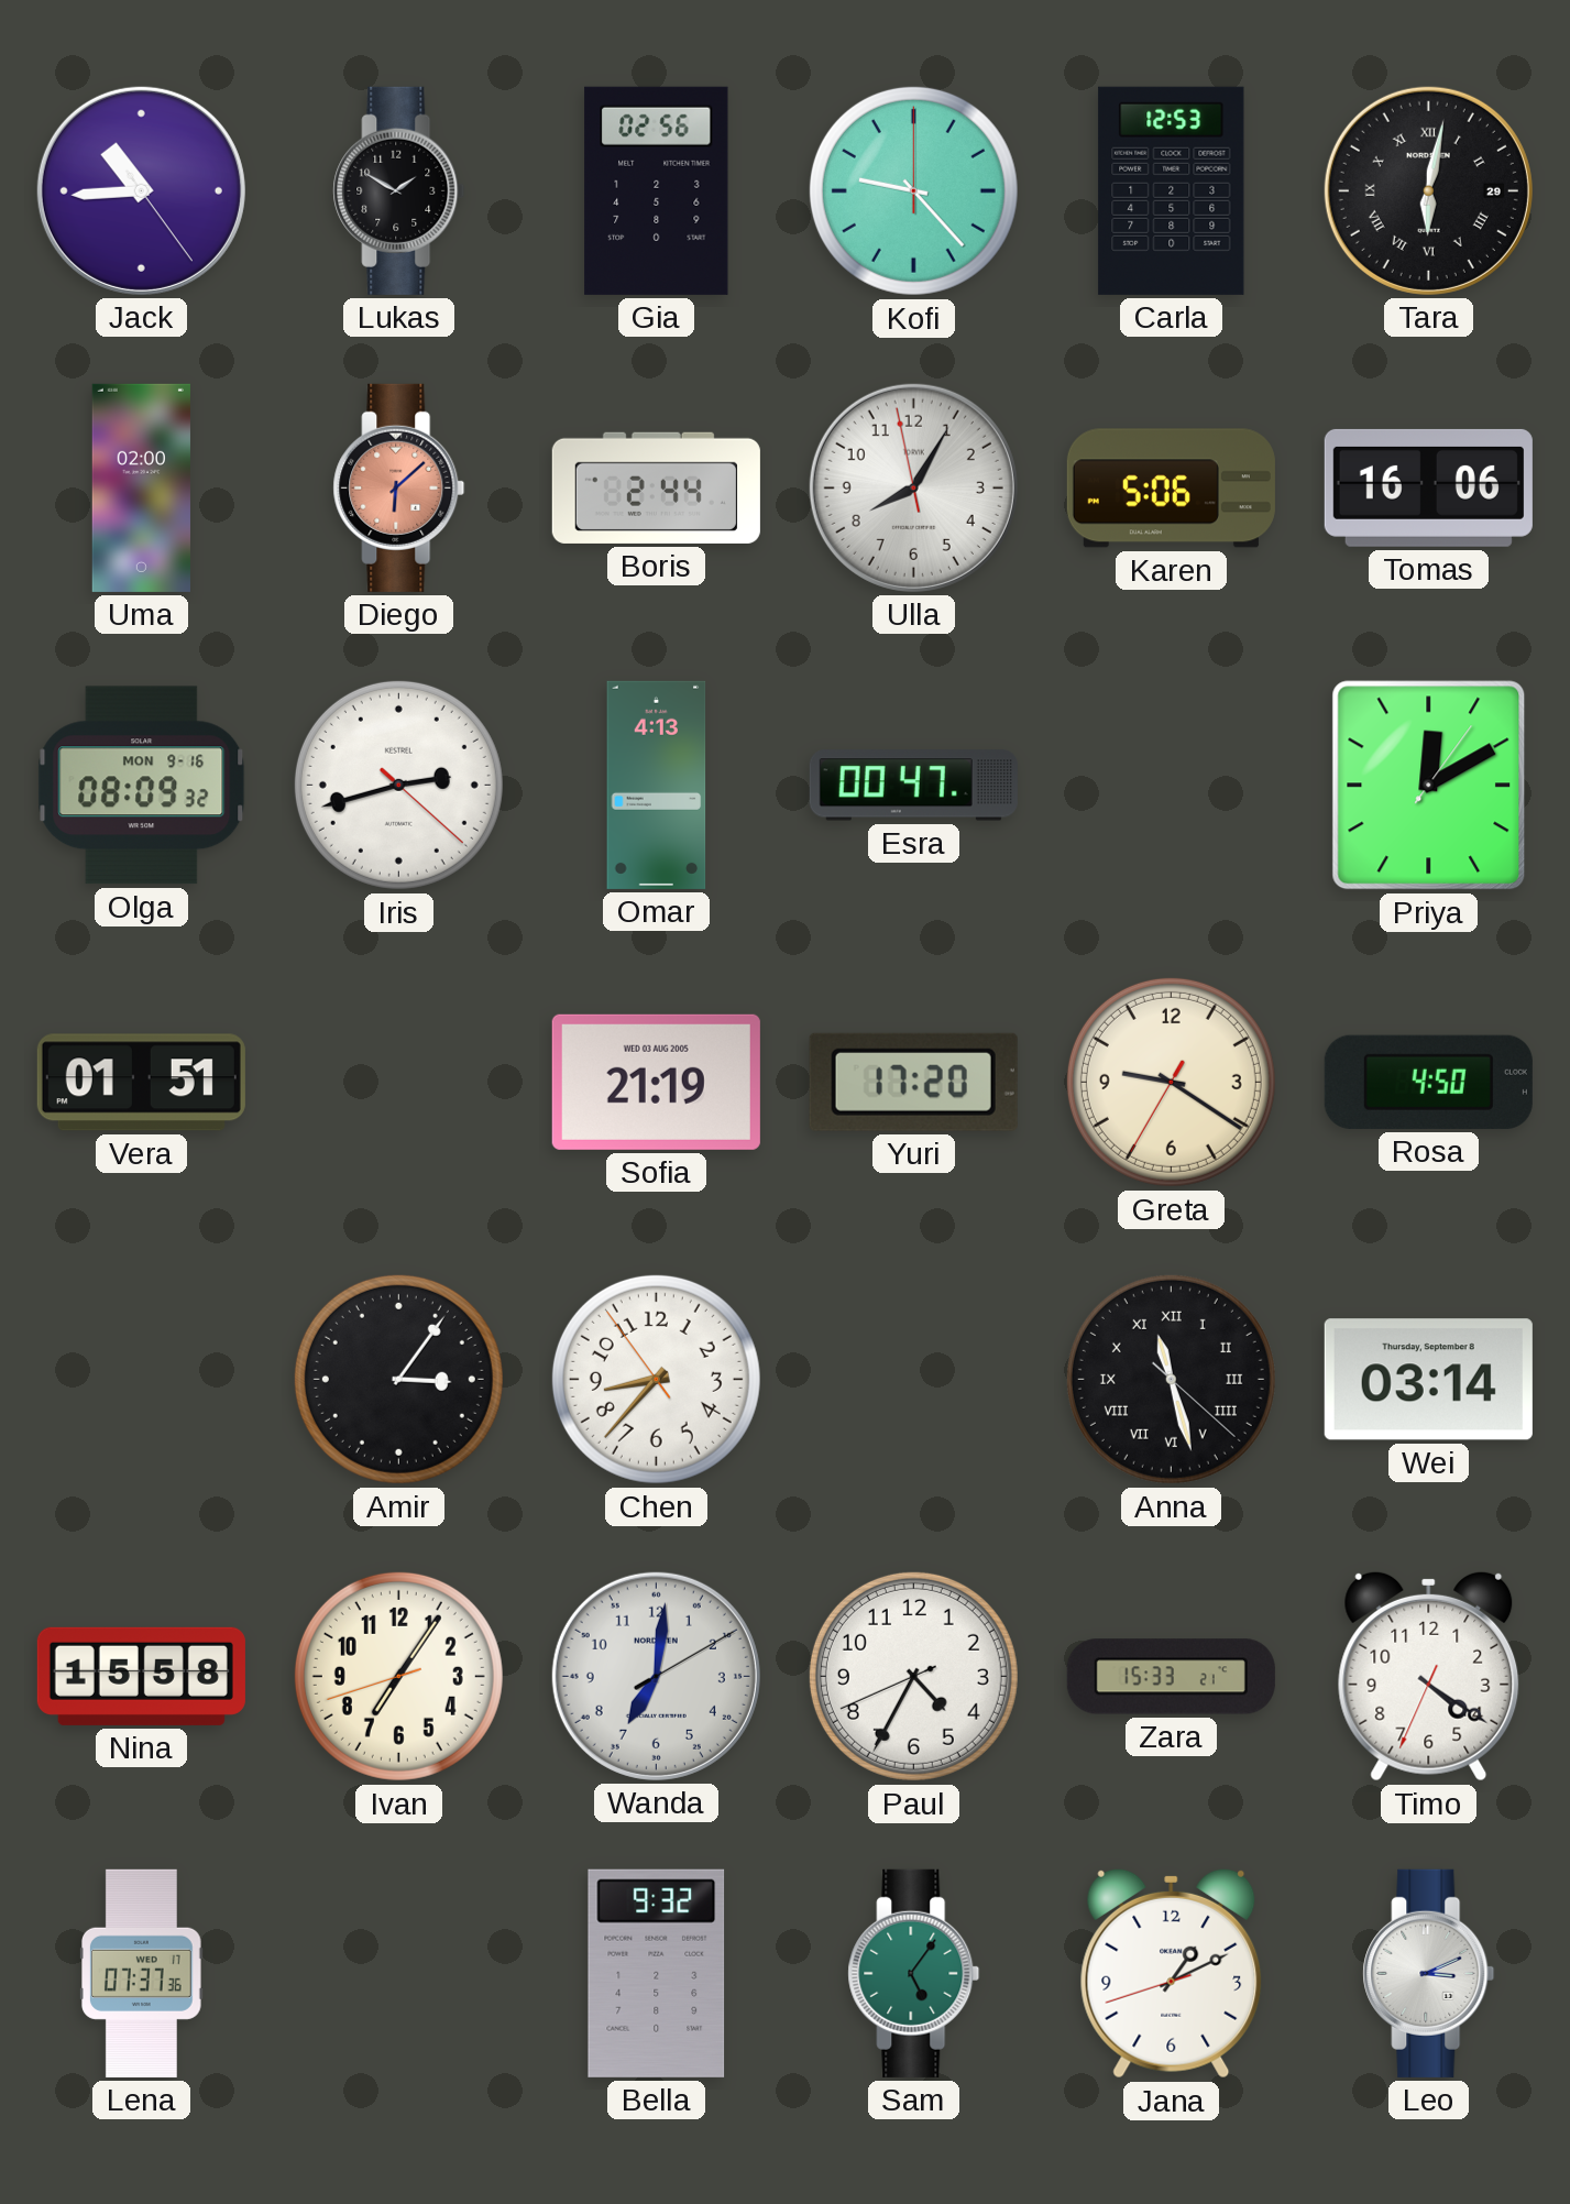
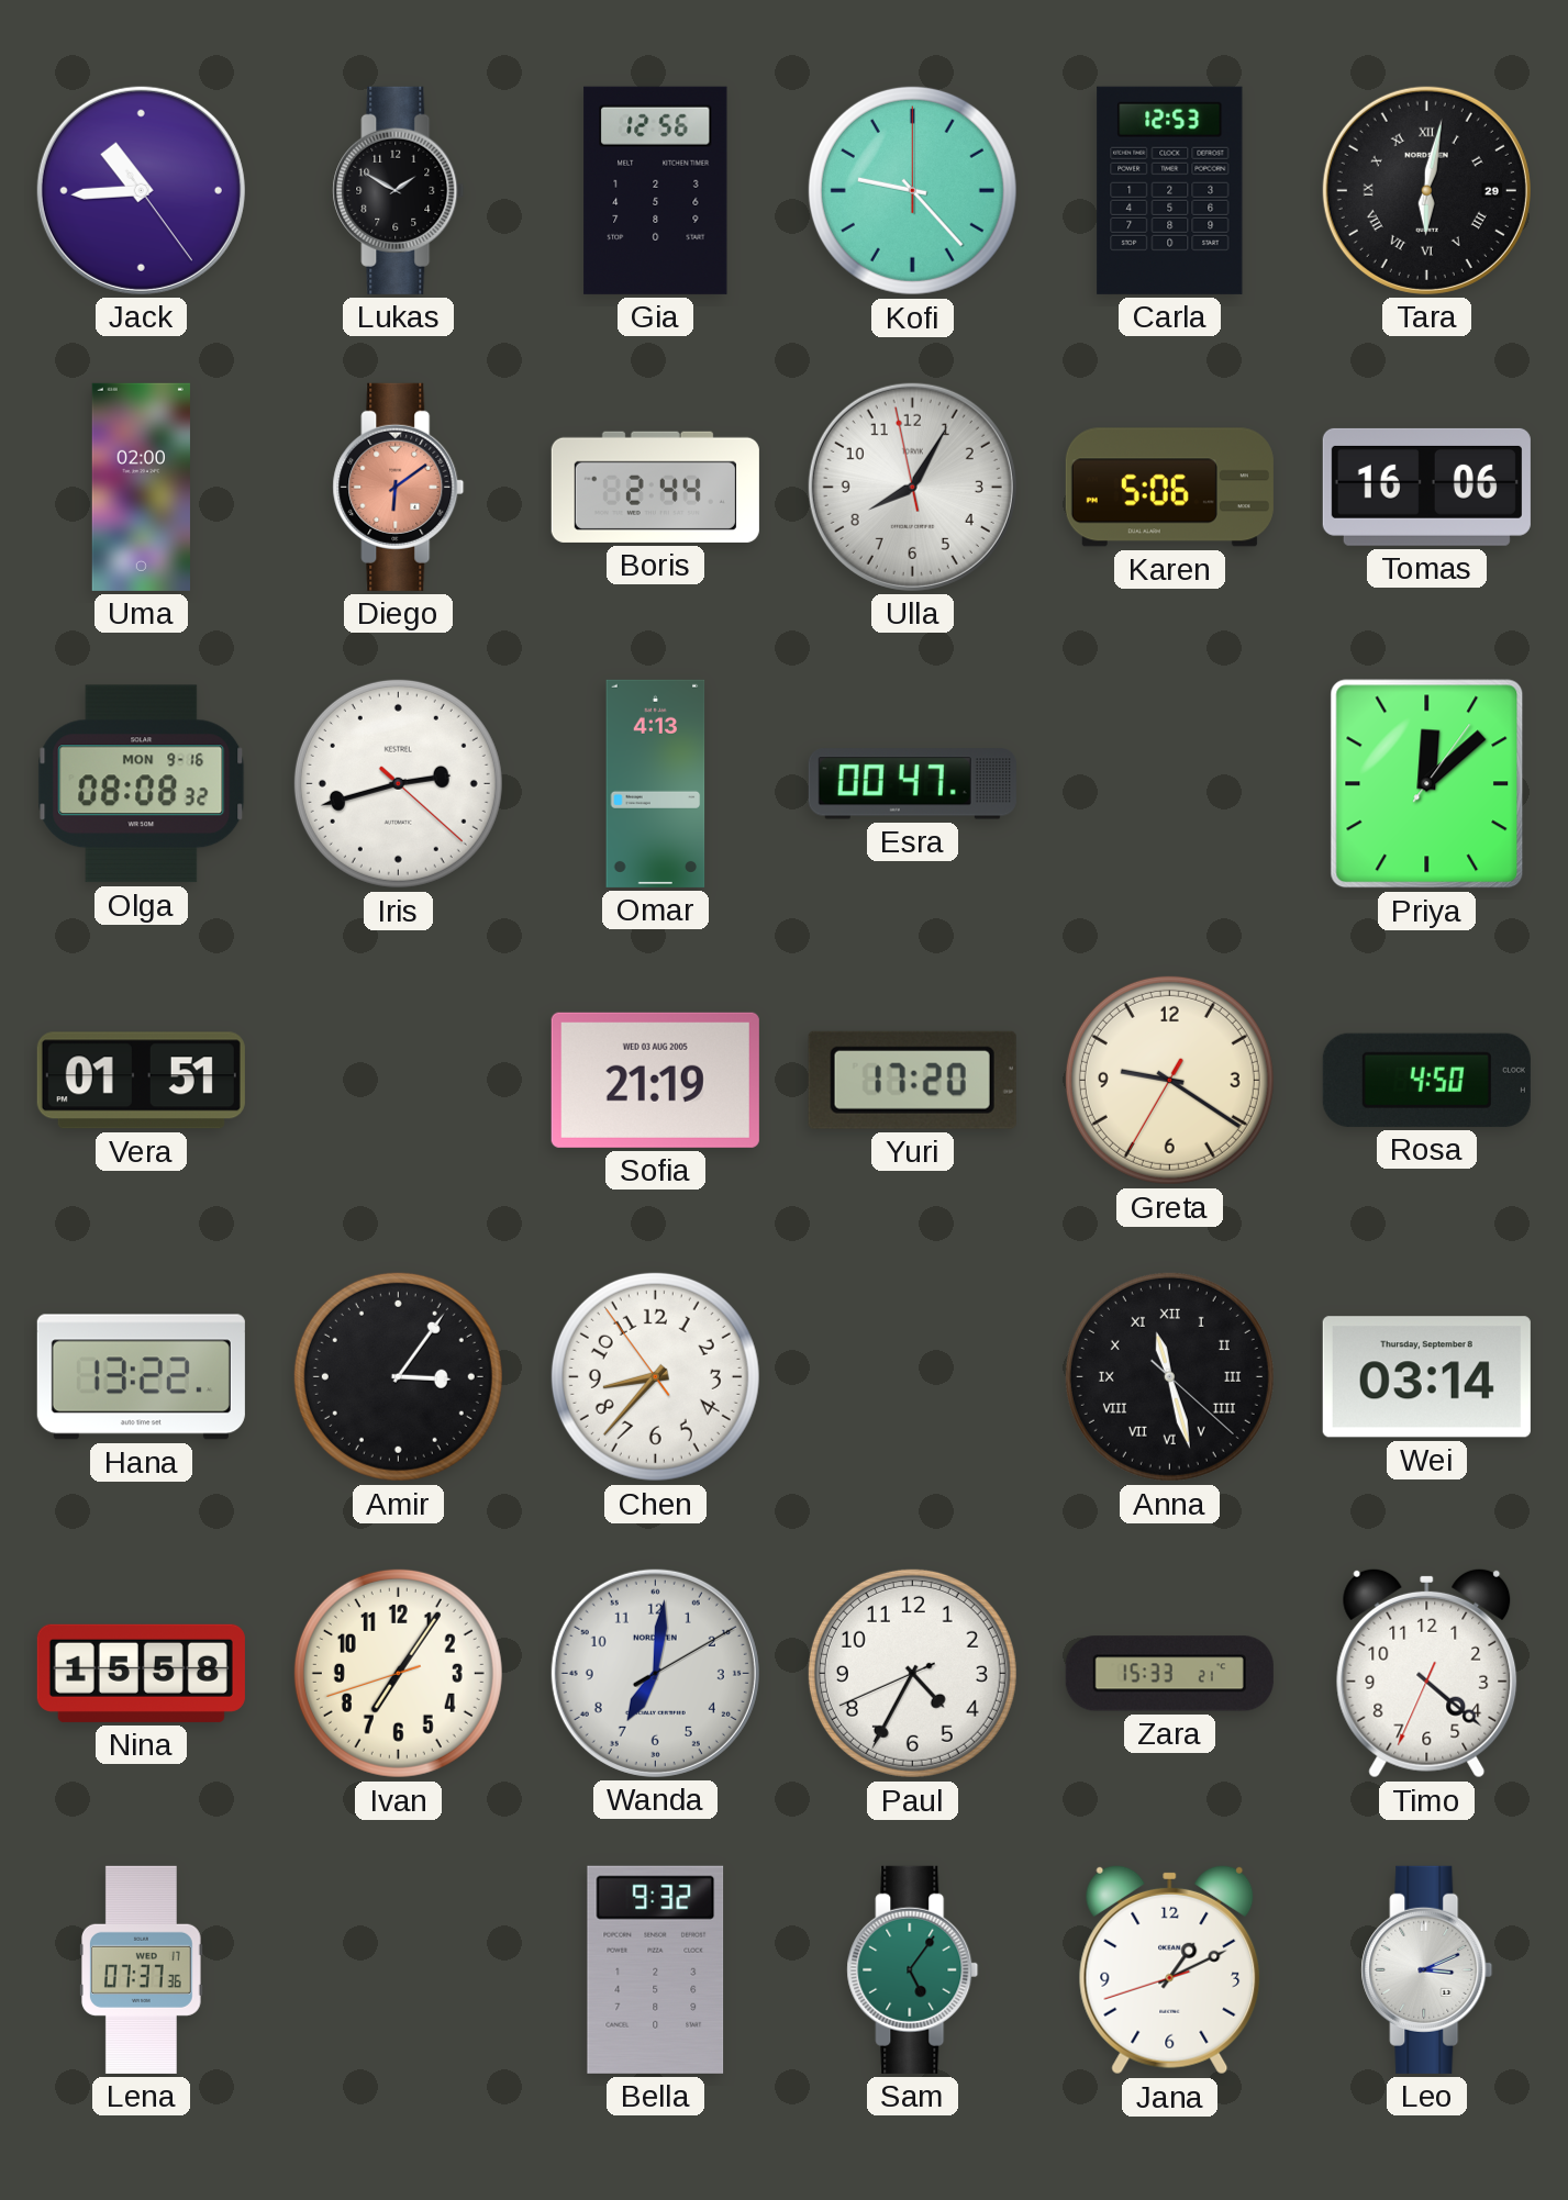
Gia: 02:56 -> 12:56 (656, 190)
Diego: 6:08 -> 6:09 (399, 487)
Olga: 08:09 -> 08:08 (142, 784)
Priya: 12:10 -> 12:08 (1427, 784)
Hana: none -> 13:22 (141, 1377)
Timo: 4:20 -> 4:21 (1427, 1673)
